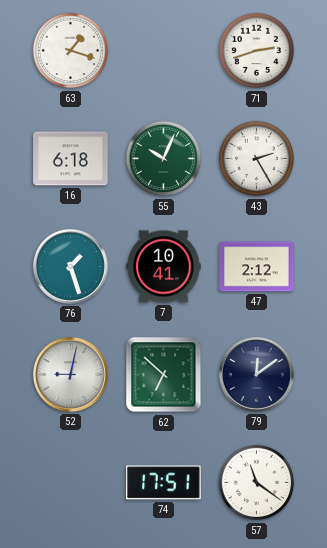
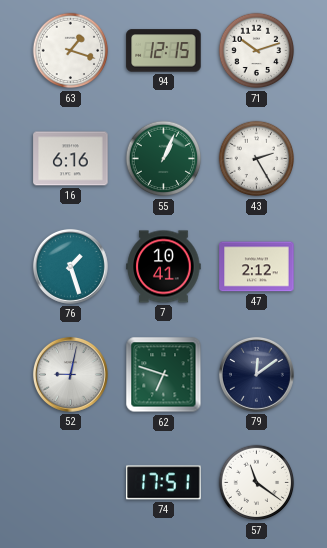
94: none -> 12:15 (164, 51)
71: 2:42 -> 10:12 (257, 51)
16: 6:18 -> 6:16 (71, 159)
55: 10:04 -> 1:04 (164, 159)
62: 6:52 -> 6:48 (164, 375)
